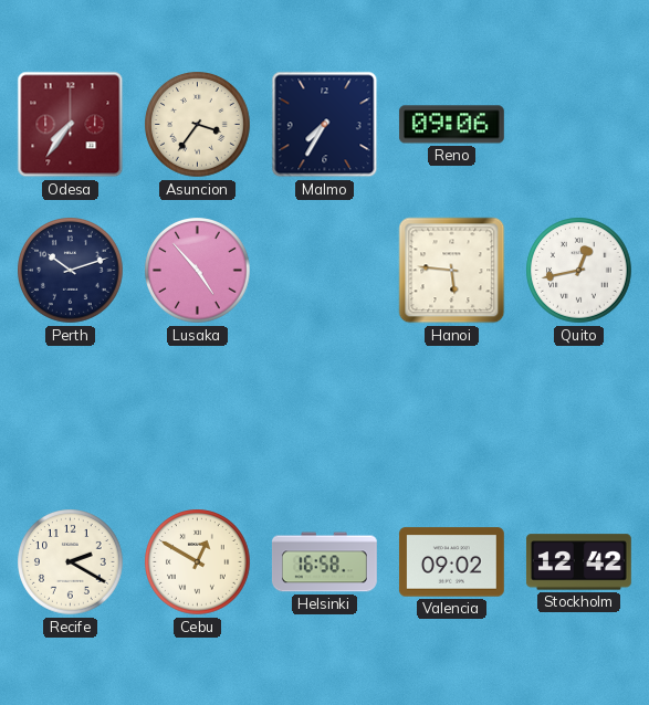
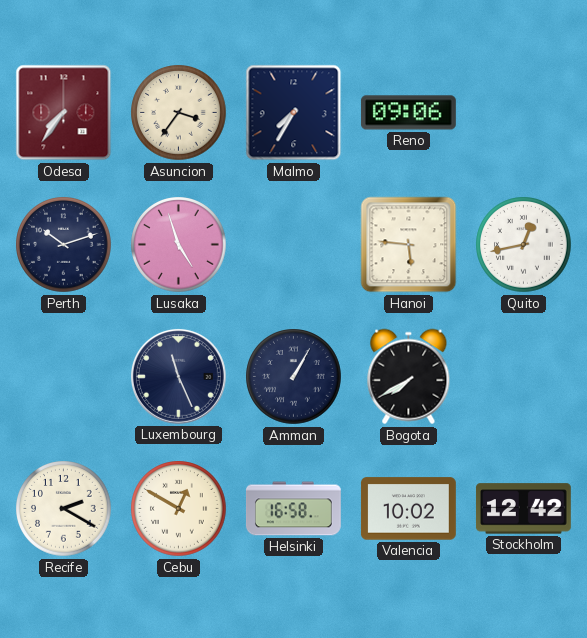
Lusaka: 4:53 -> 4:57 (179, 245)
Luxembourg: none -> 11:26 (178, 376)
Amman: none -> 1:05 (294, 377)
Bogota: none -> 7:40 (409, 377)
Valencia: 09:02 -> 10:02 (408, 509)
